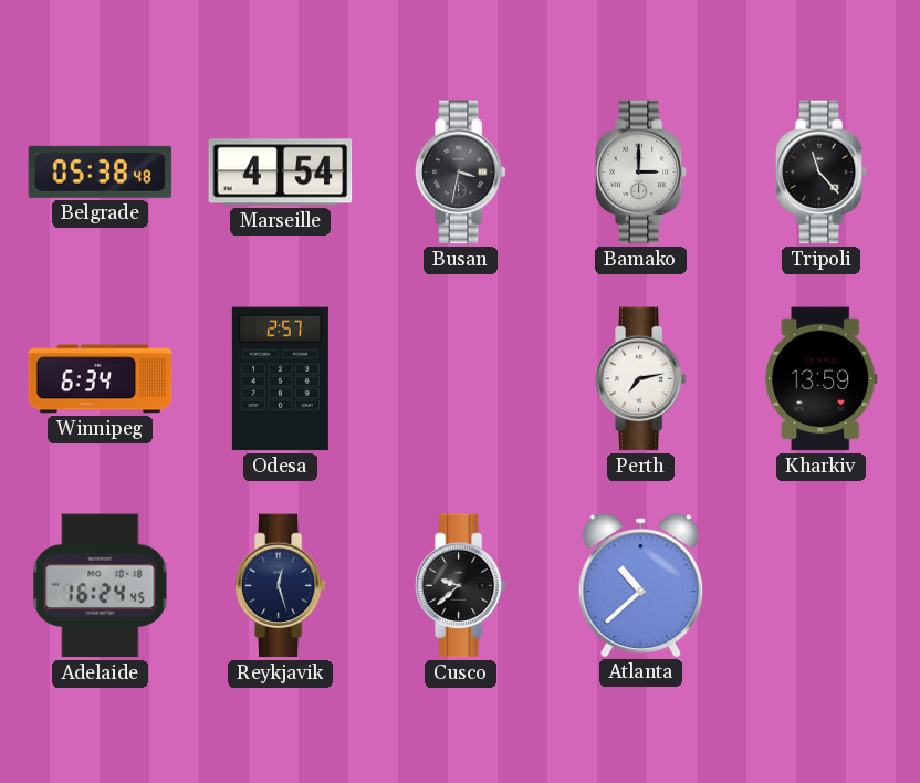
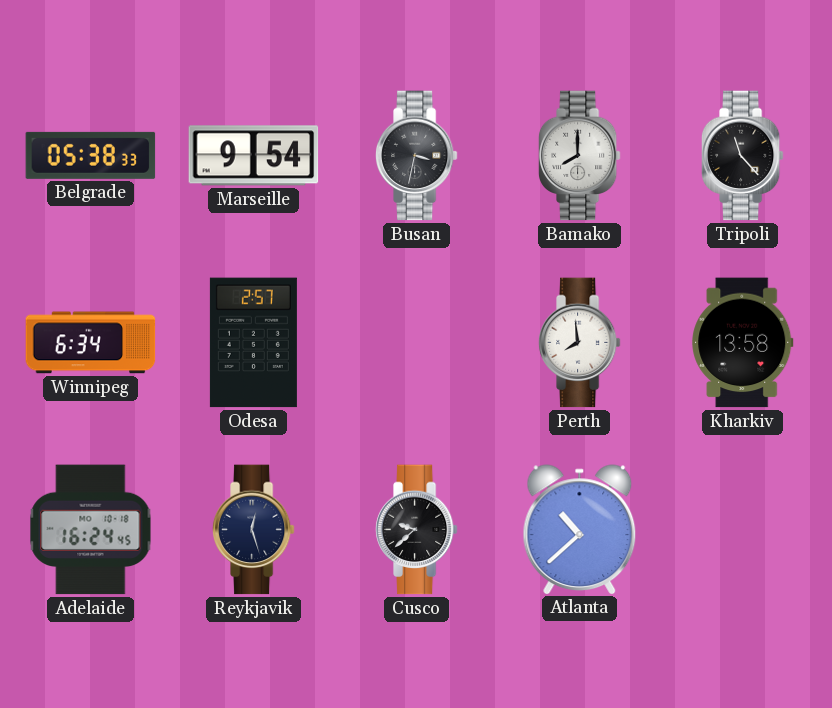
Belgrade: 05:38:48 -> 05:38:33 (91, 155)
Marseille: 4:54 -> 9:54 (254, 156)
Bamako: 3:00 -> 8:00 (579, 156)
Perth: 7:13 -> 7:59 (579, 343)
Kharkiv: 13:59 -> 13:58 (743, 343)
